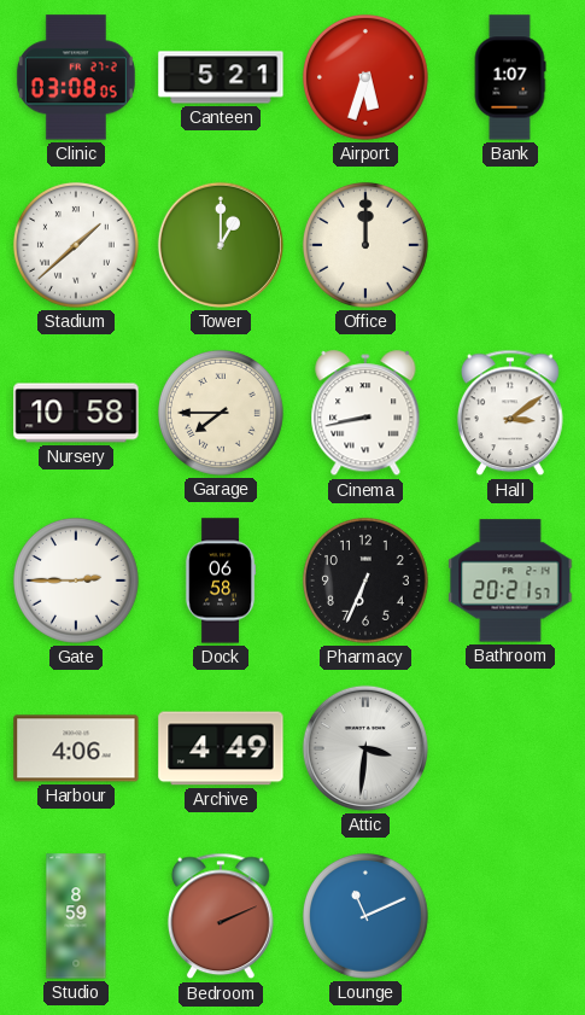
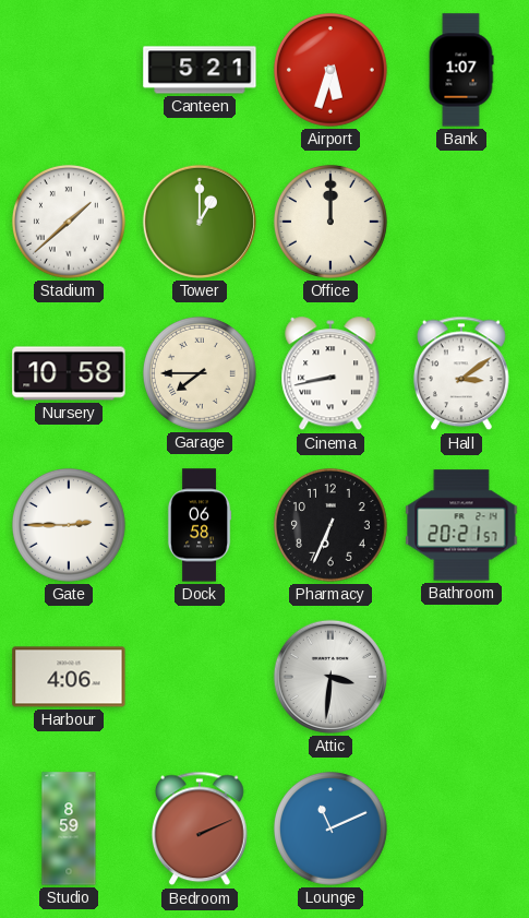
Clinic: 03:08 -> none (76, 77)
Archive: 4:49 -> none (221, 748)
